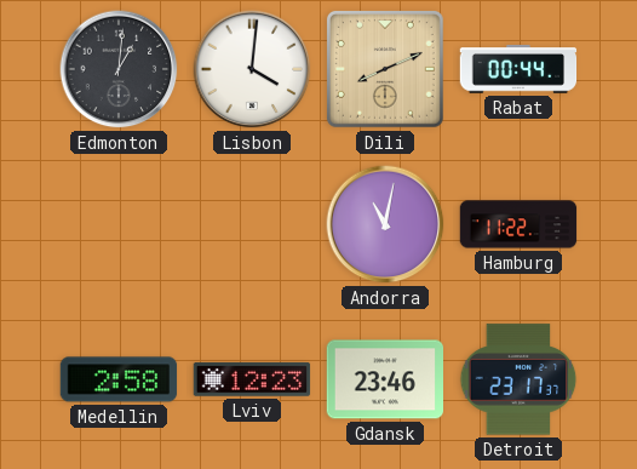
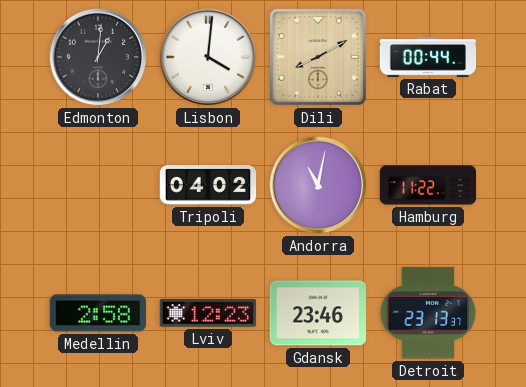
Dili: 8:11 -> 8:10 (318, 57)
Tripoli: none -> 04:02 (208, 185)
Detroit: 23:17 -> 23:13 (428, 313)
